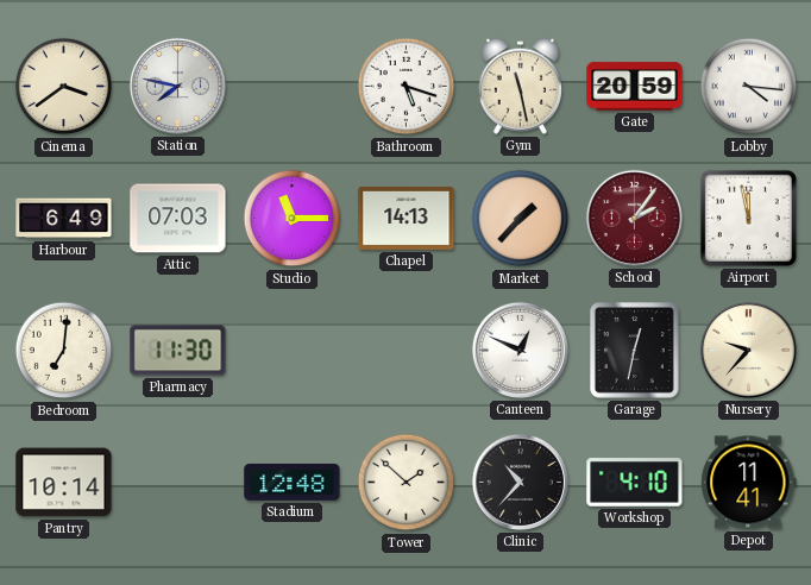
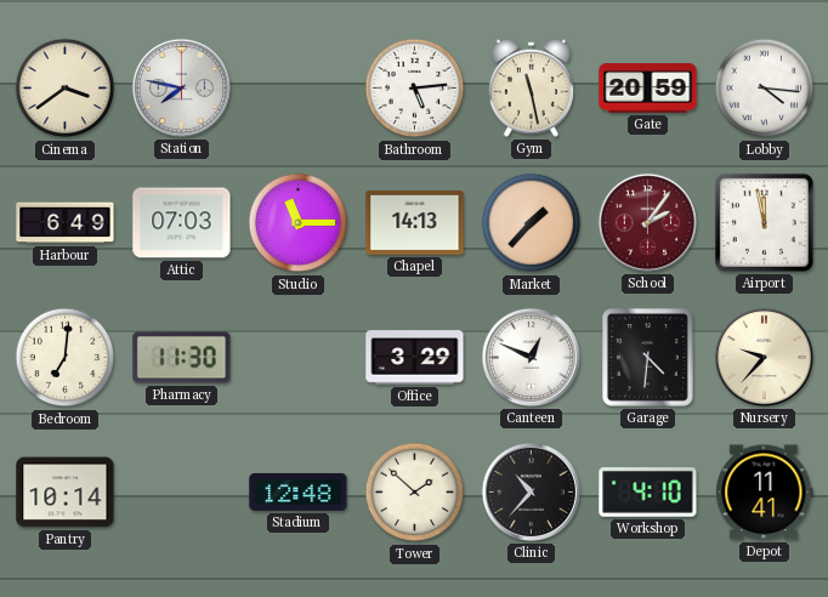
Bathroom: 5:18 -> 5:14 (415, 89)
Office: none -> 3:29 (415, 358)
Garage: 12:32 -> 4:31 (648, 358)
